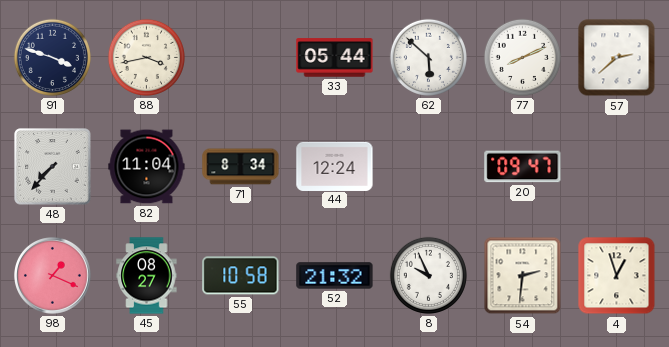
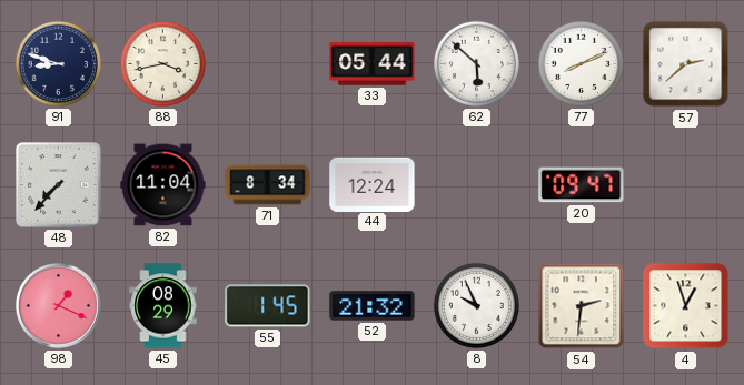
91: 3:48 -> 8:48 (58, 63)
45: 08:27 -> 08:29 (163, 306)
55: 10:58 -> 1:45 (268, 306)
